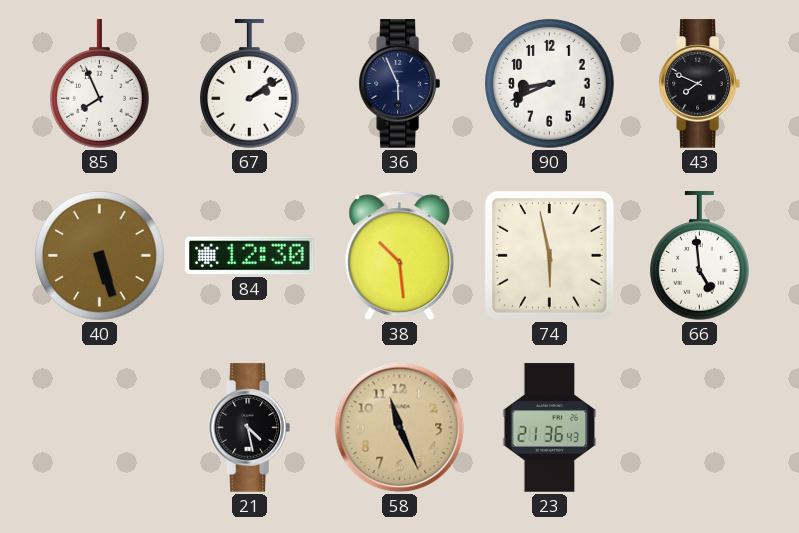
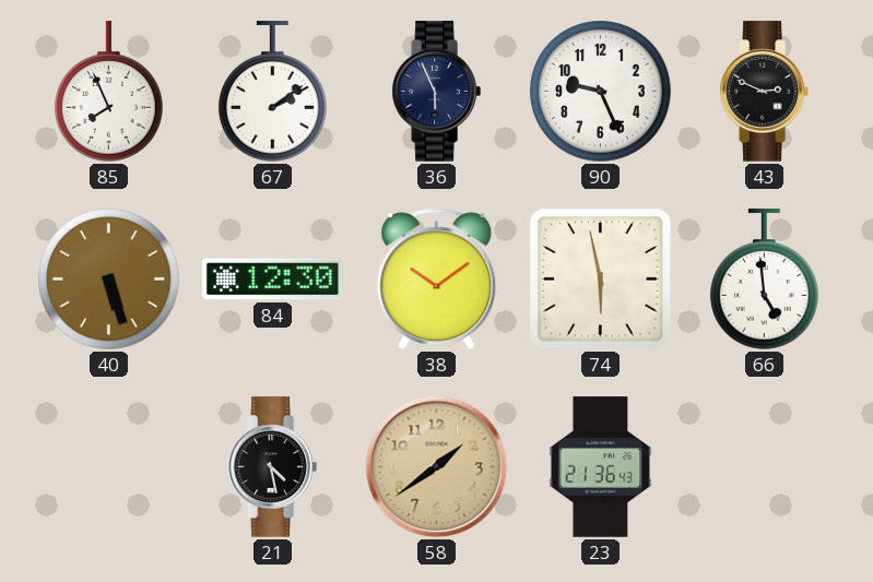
90: 8:41 -> 9:26 (601, 92)
43: 7:49 -> 2:49 (764, 92)
38: 10:29 -> 10:09 (437, 280)
58: 11:26 -> 1:39 (437, 467)
